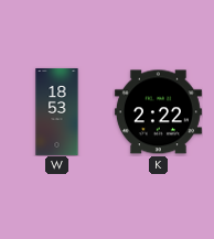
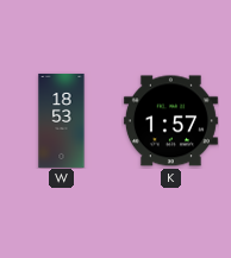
K: 2:22 -> 1:57 (170, 121)
